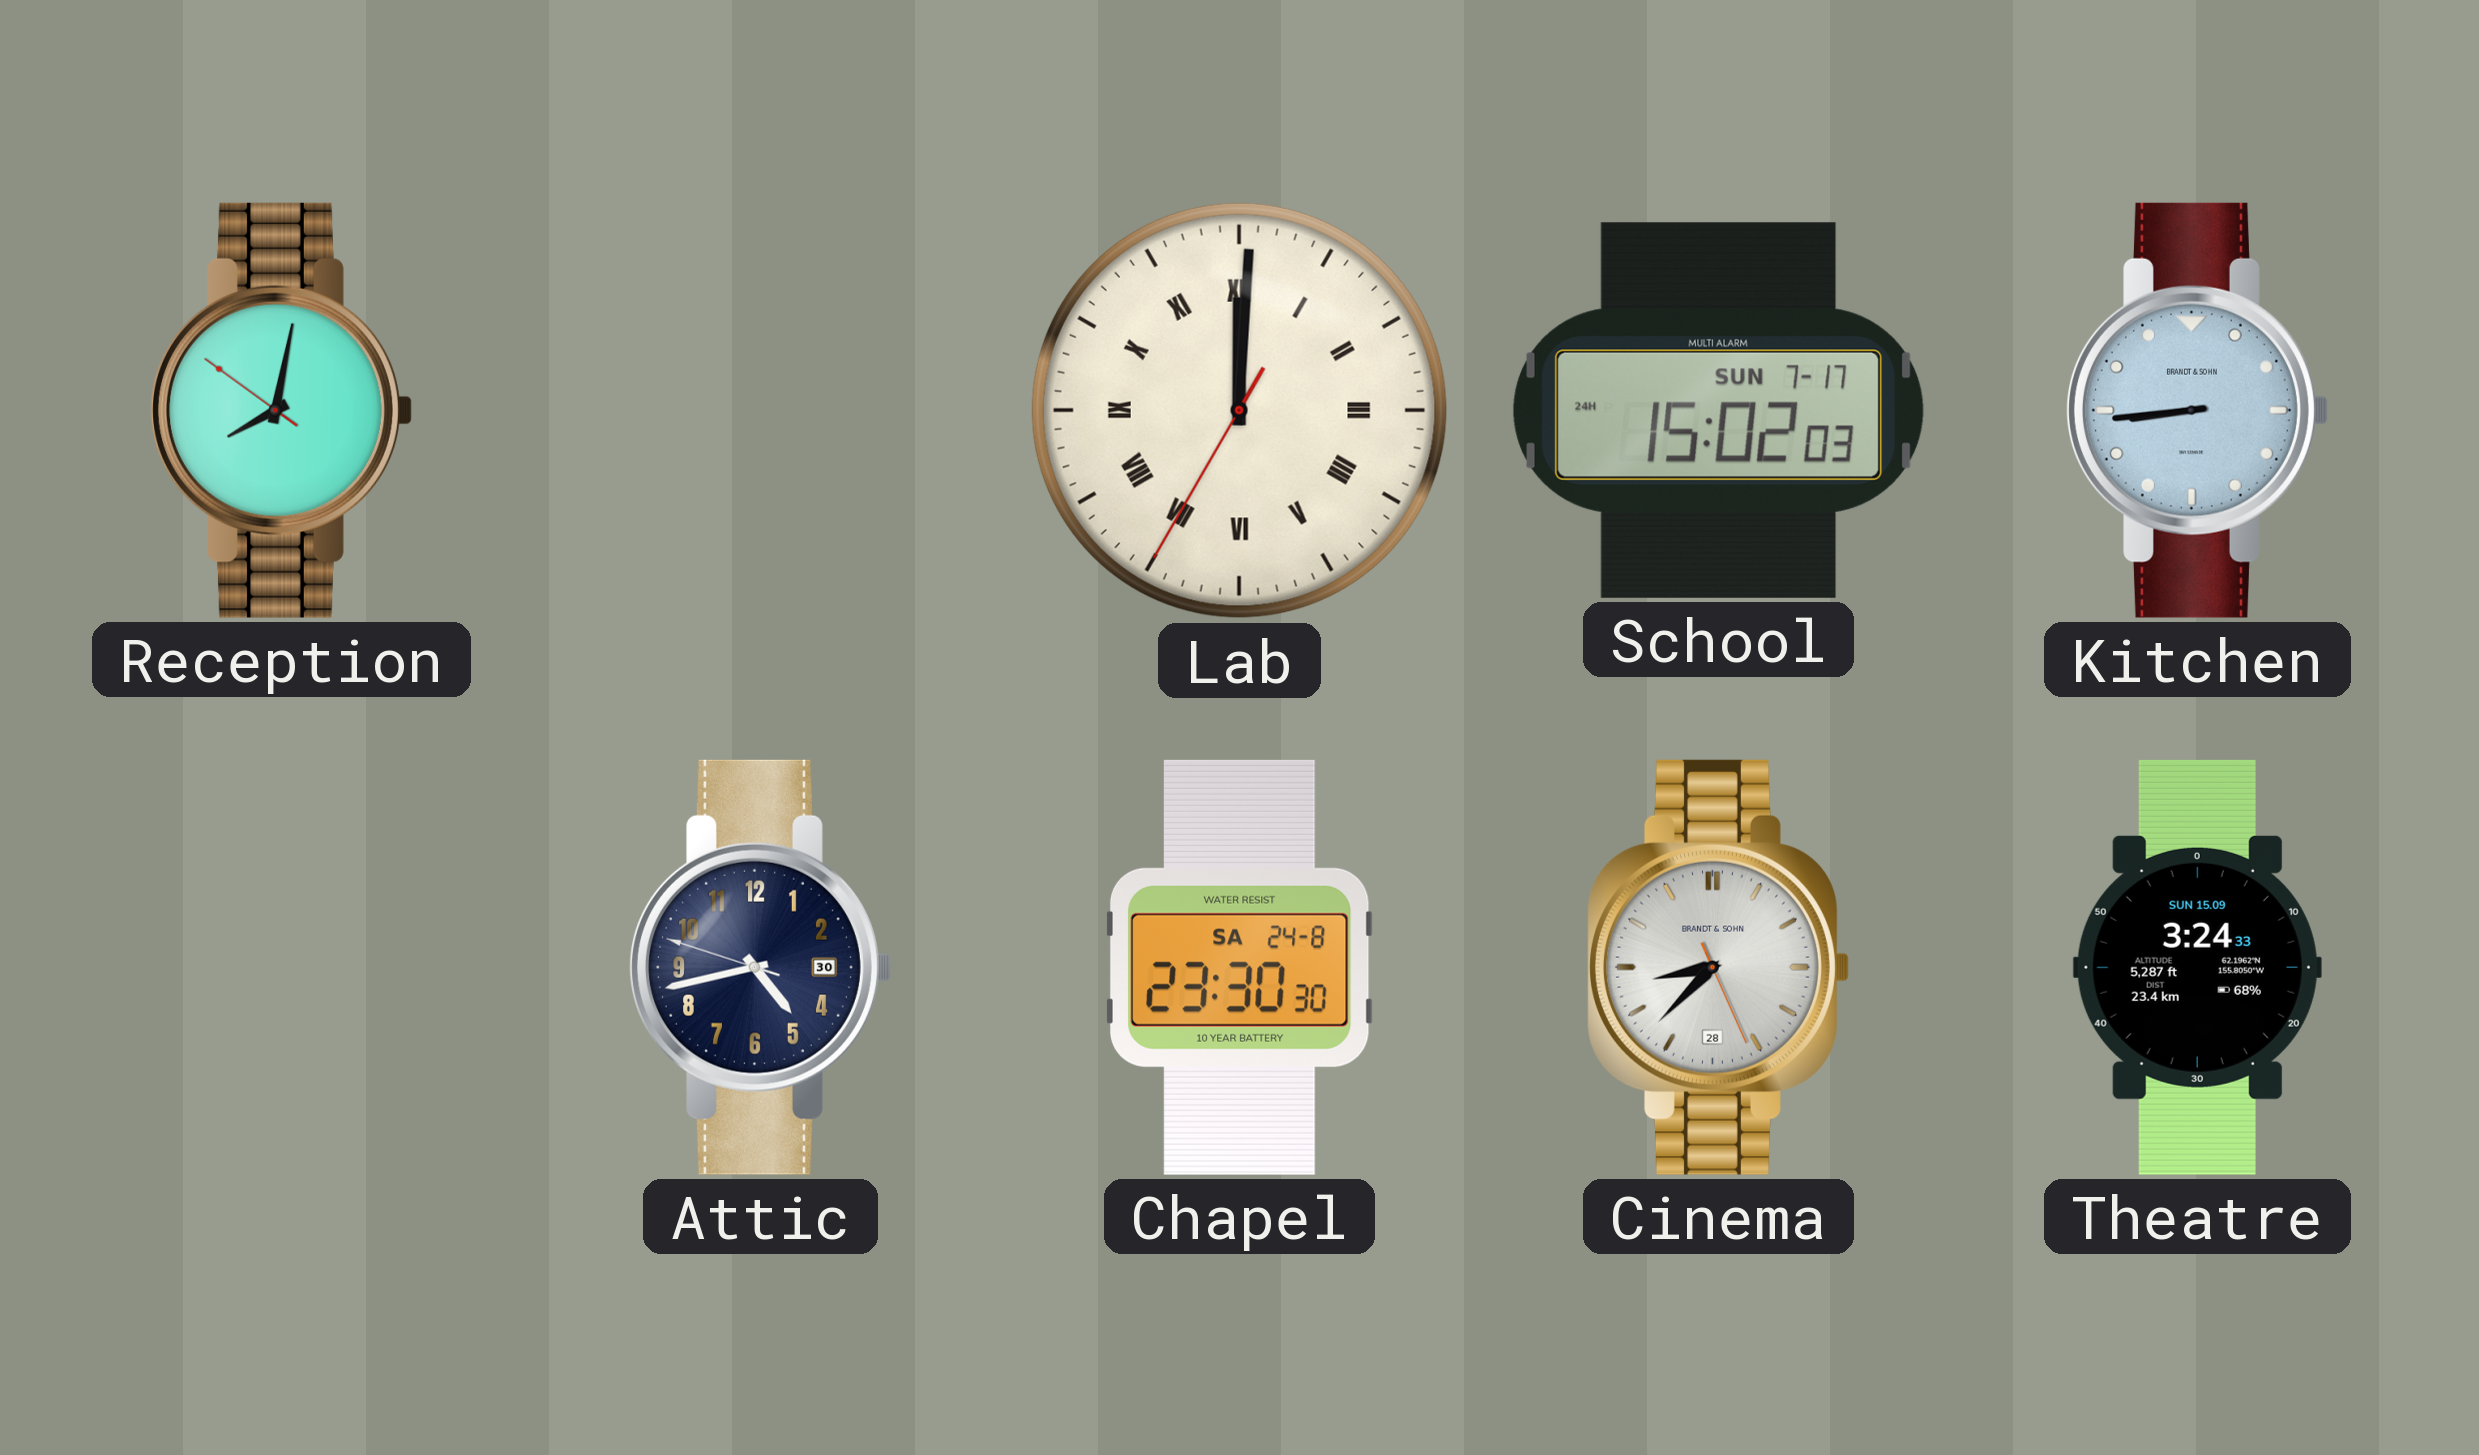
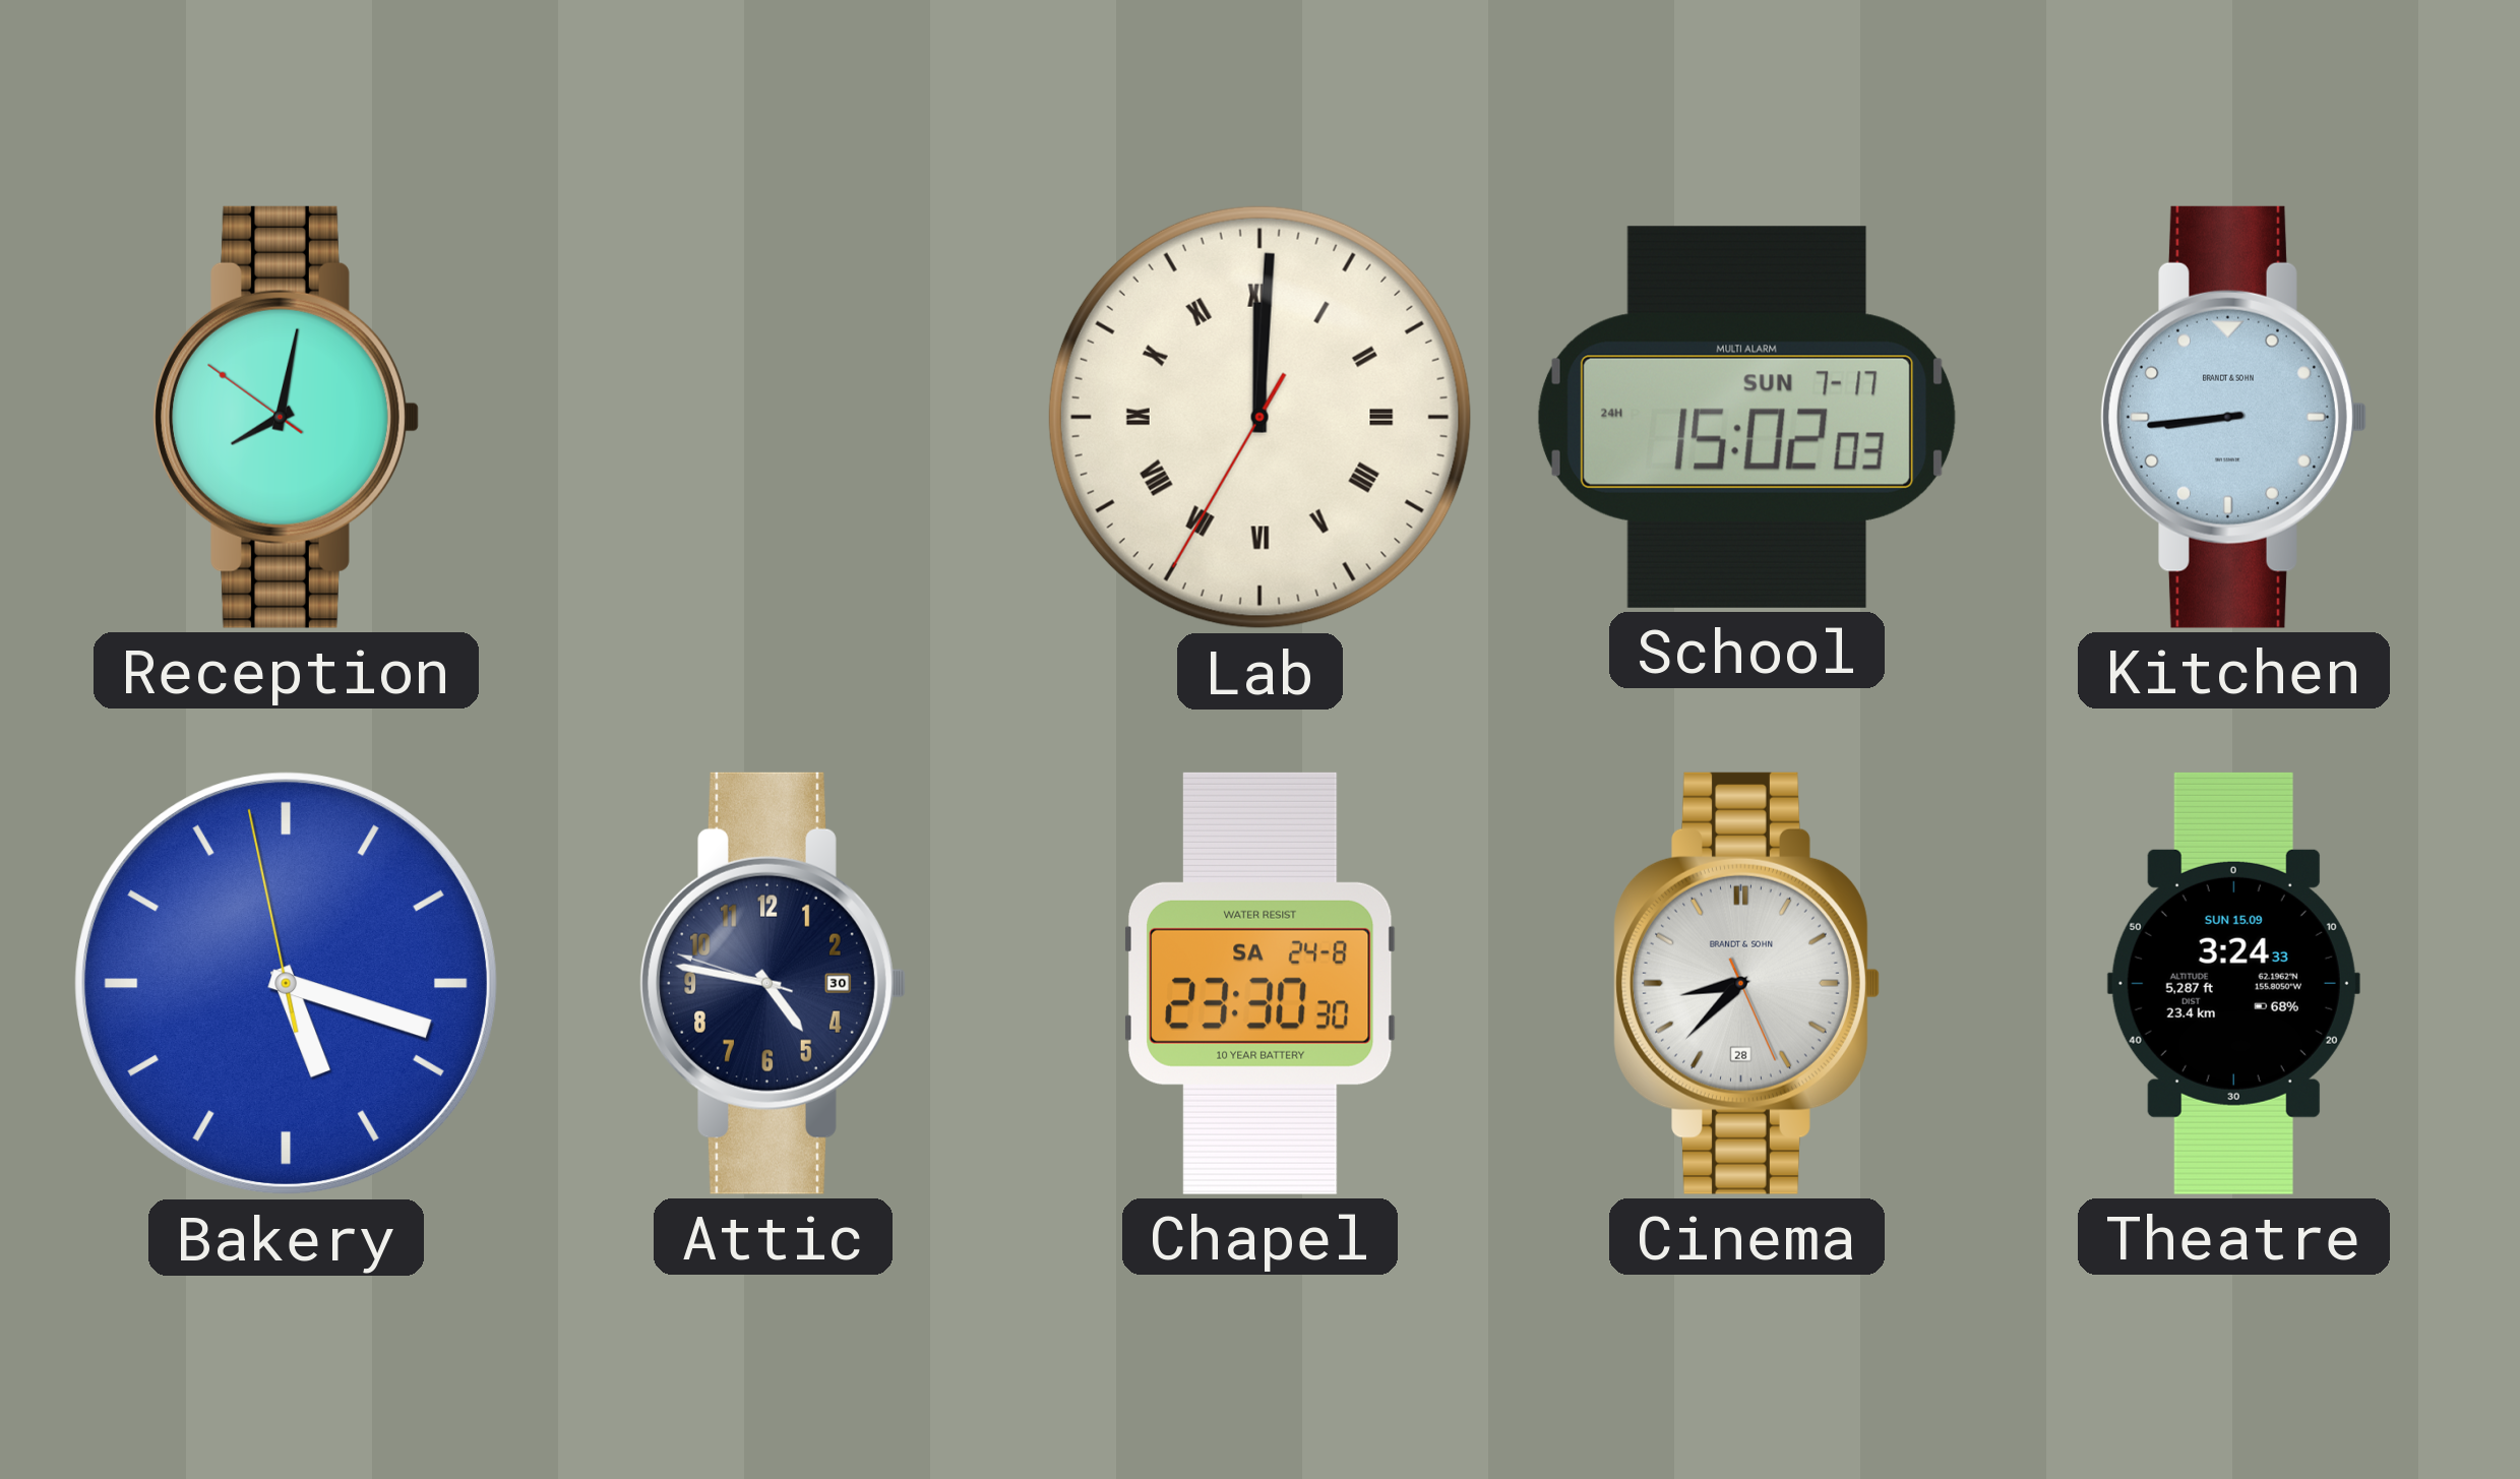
Bakery: none -> 5:17 (287, 984)
Attic: 4:42 -> 4:46 (774, 983)
